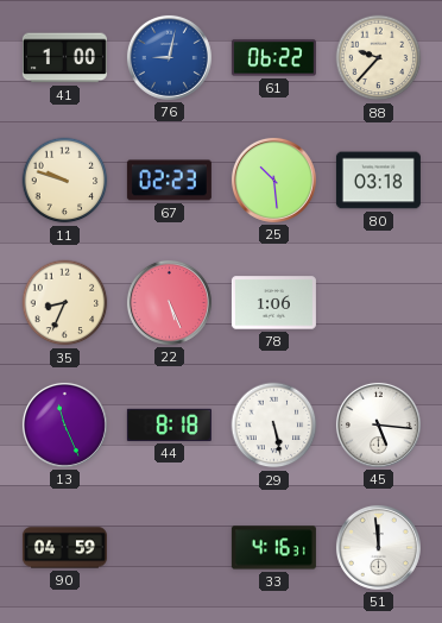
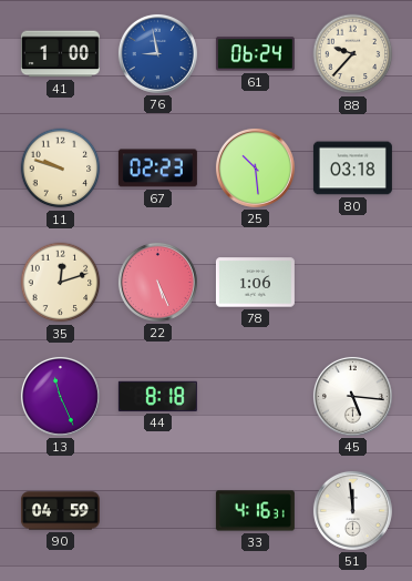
76: 9:02 -> 8:58 (157, 53)
61: 06:22 -> 06:24 (255, 54)
35: 8:34 -> 12:12 (61, 283)
29: 5:28 -> none (274, 426)
